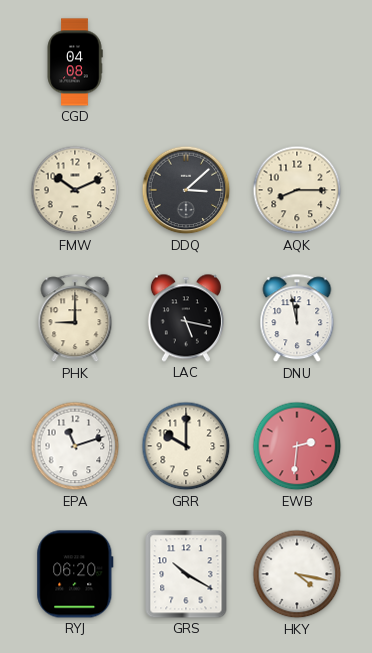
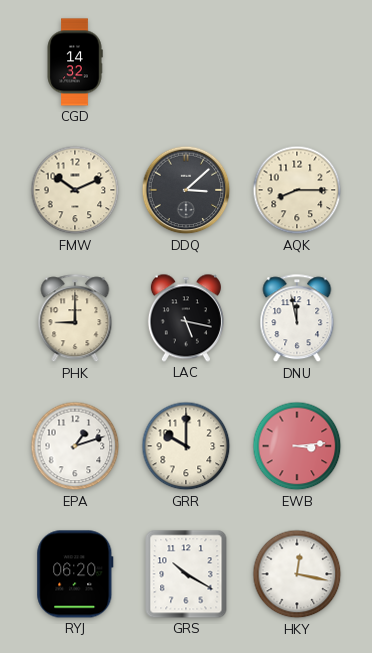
CGD: 04:08 -> 14:32 (75, 62)
EPA: 11:12 -> 1:12 (75, 446)
EWB: 2:31 -> 3:14 (297, 446)
HKY: 4:17 -> 12:17 (297, 574)
